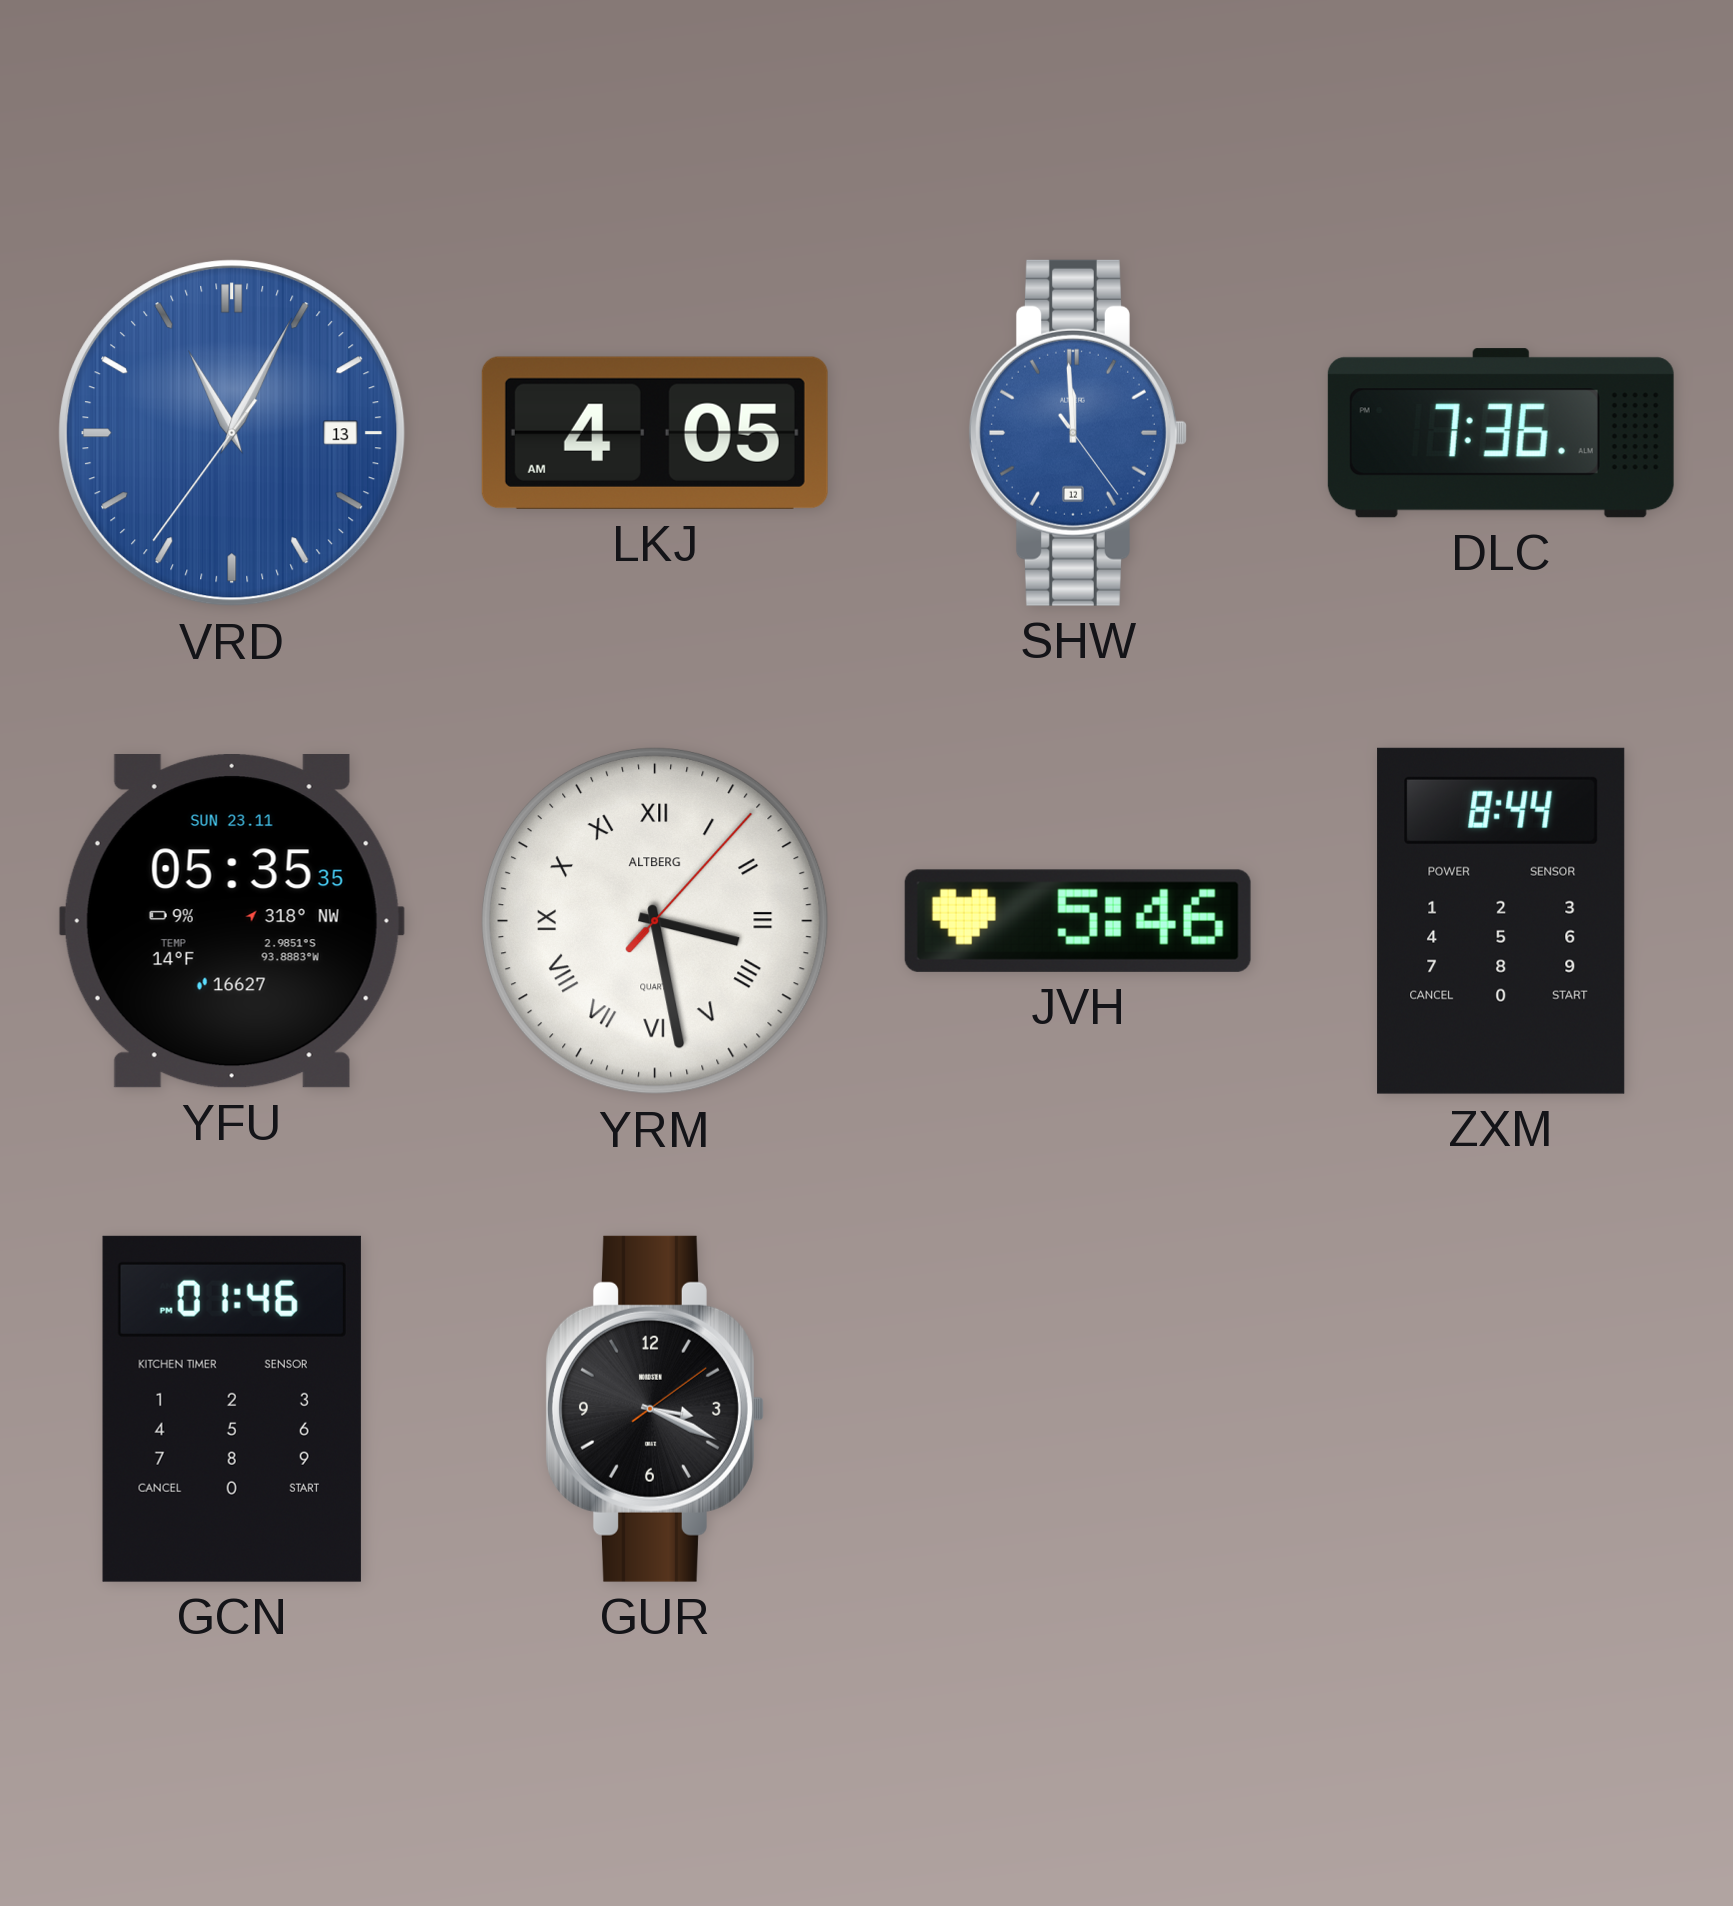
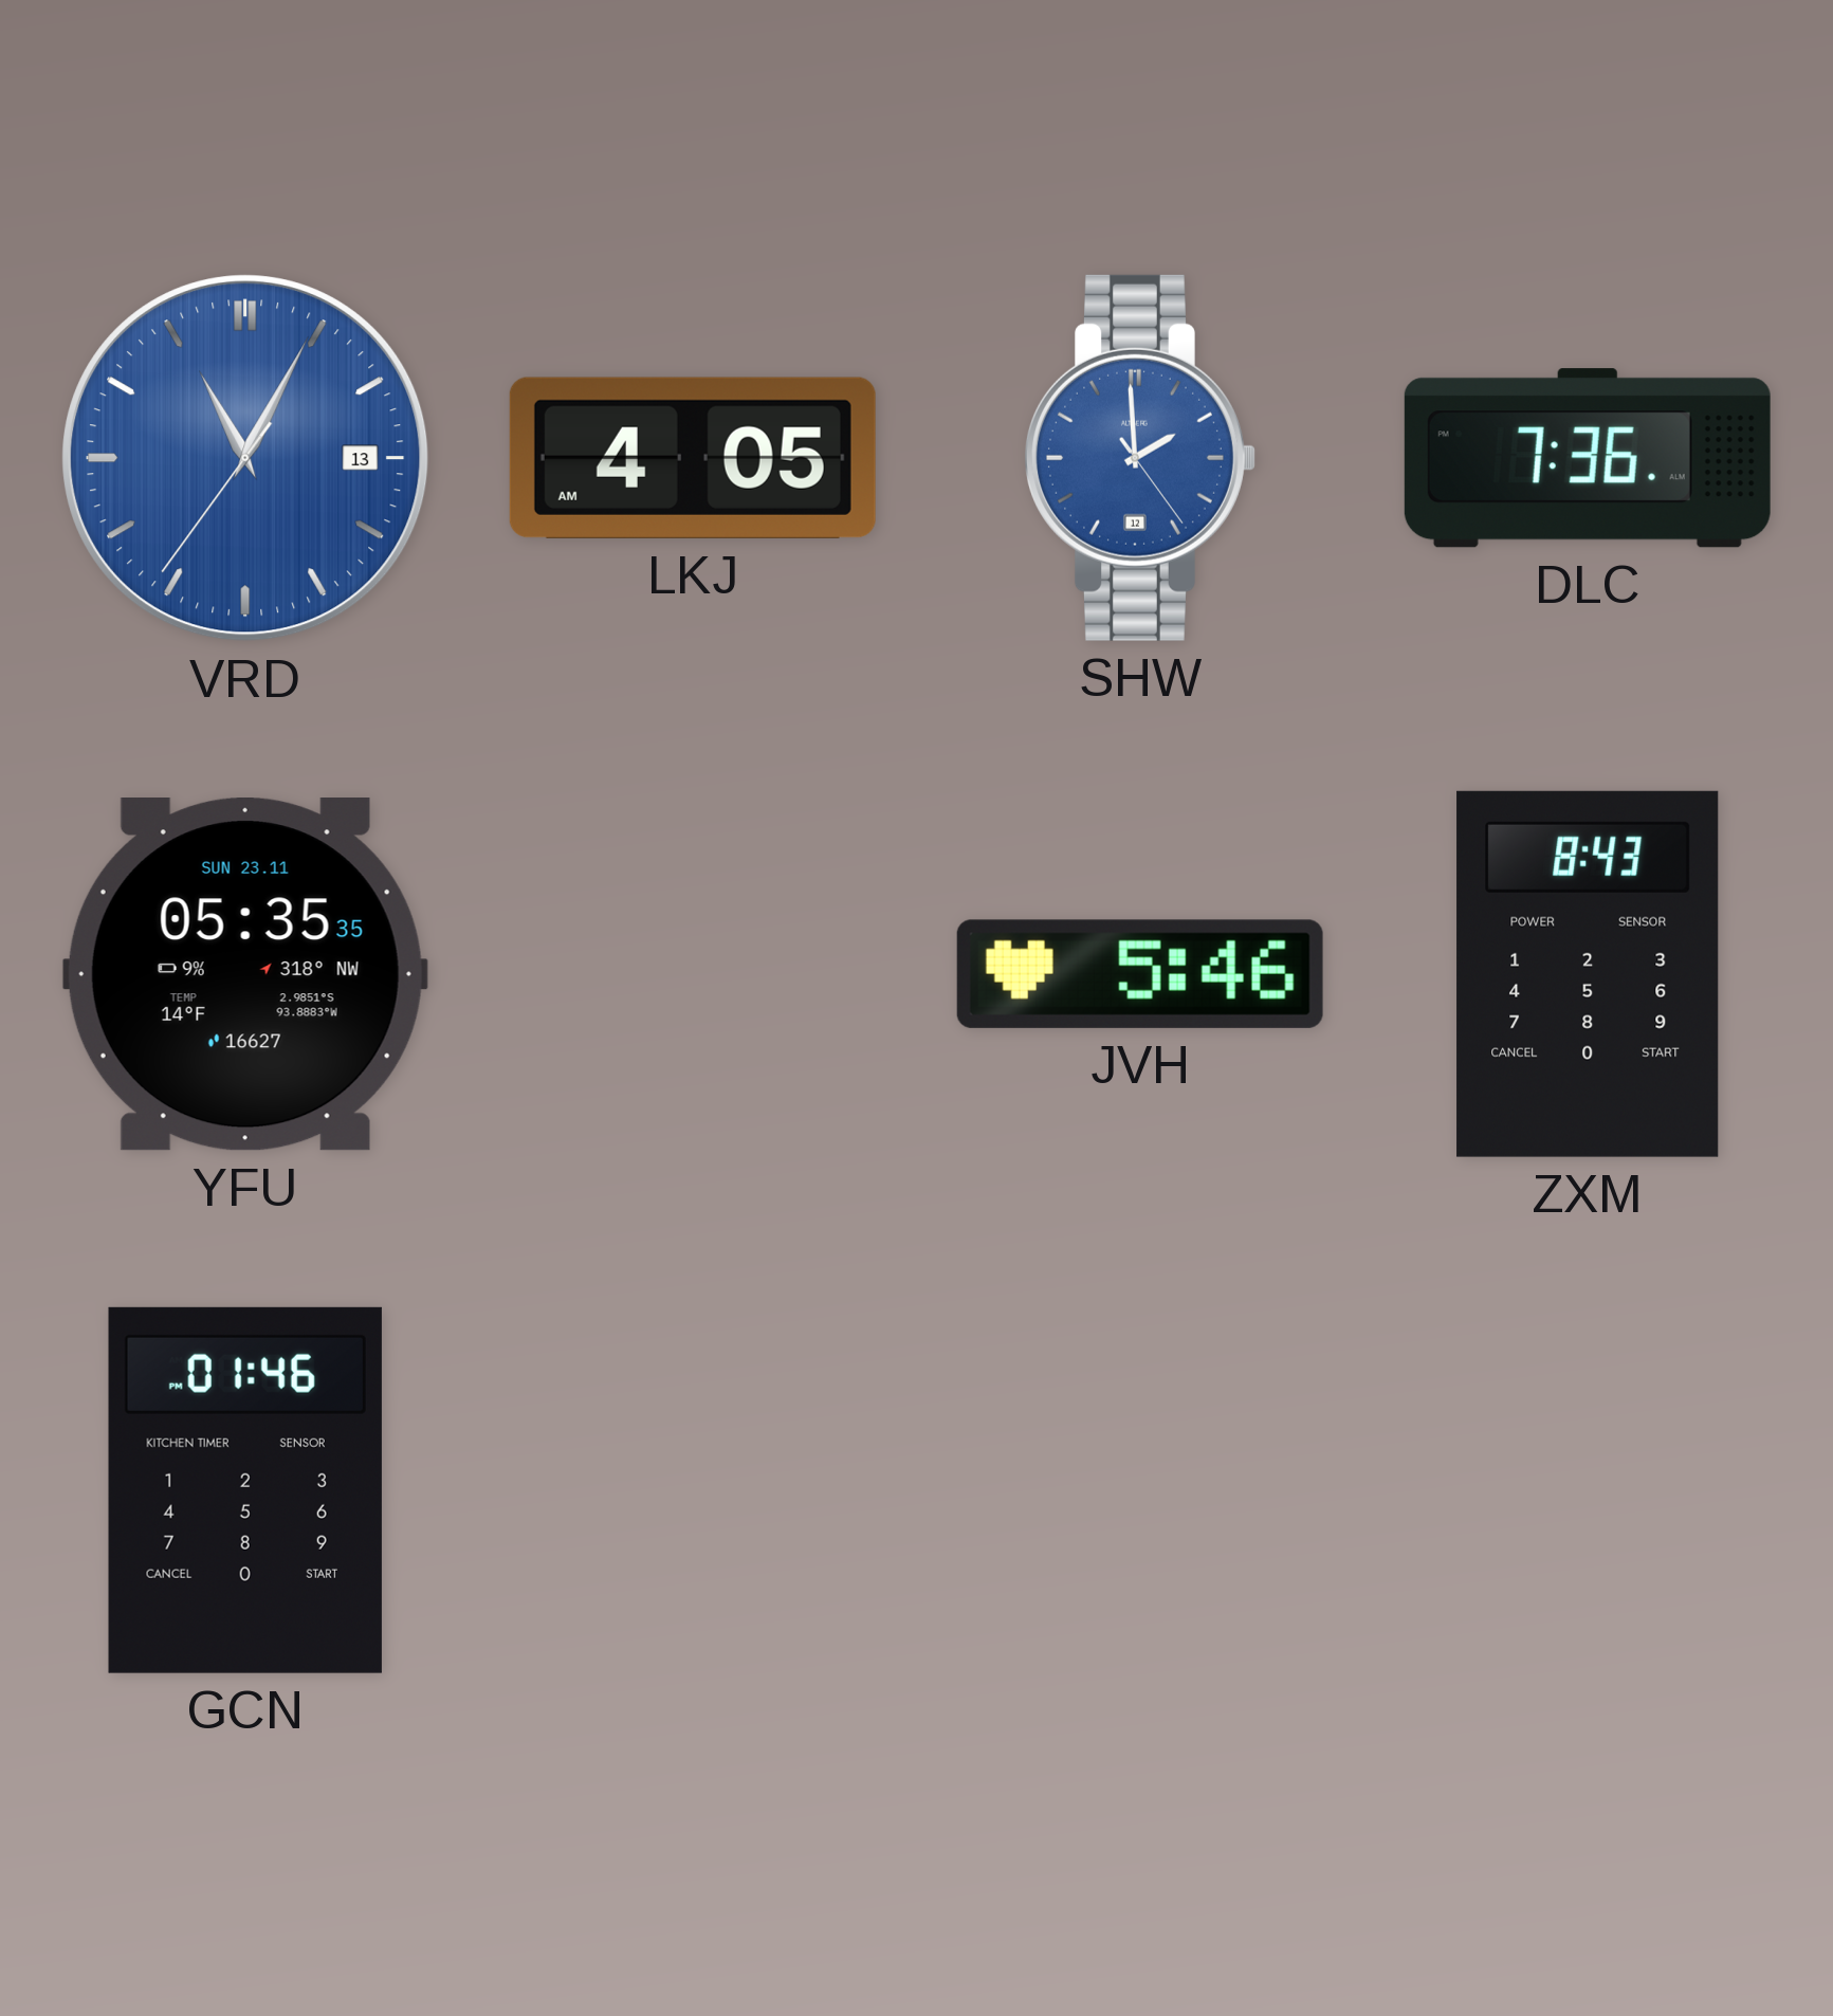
SHW: 11:59 -> 1:59 (1140, 458)
YRM: 3:28 -> none (655, 921)
ZXM: 8:44 -> 8:43 (1588, 974)
GUR: 3:19 -> none (655, 1409)
